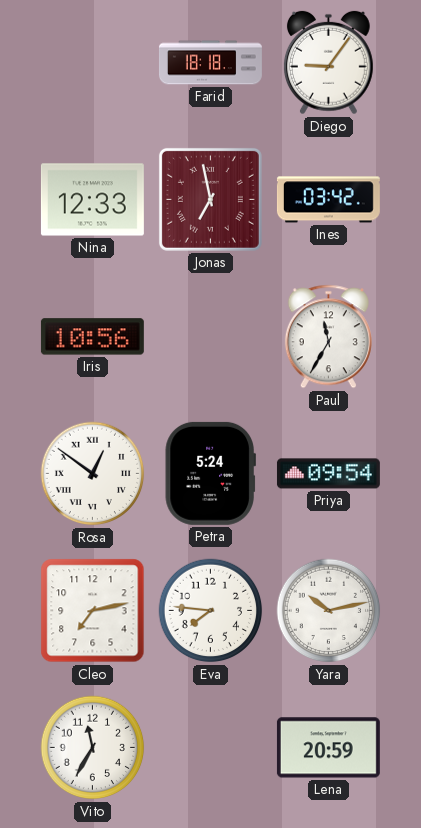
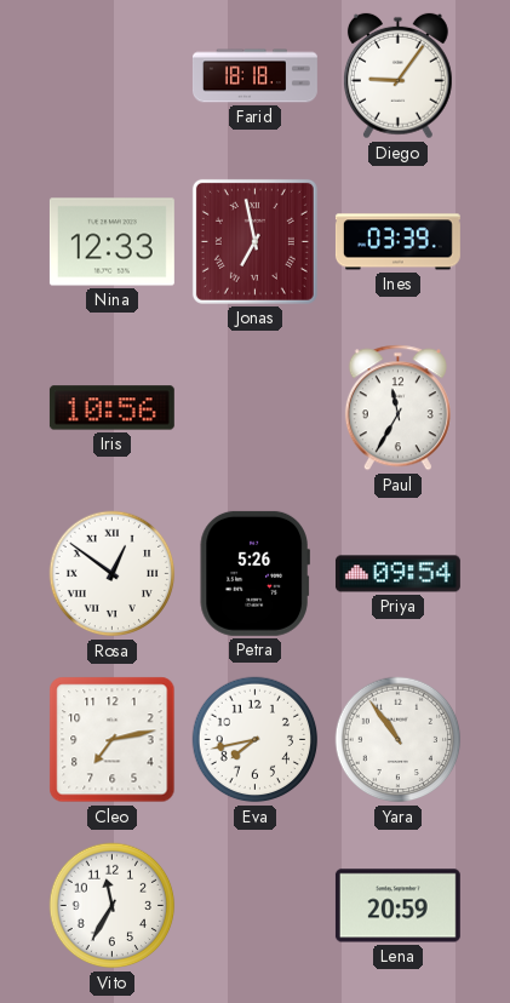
Ines: 03:42 -> 03:39 (397, 242)
Petra: 5:24 -> 5:26 (254, 573)
Eva: 7:46 -> 7:43 (256, 740)
Yara: 10:13 -> 10:54 (399, 740)
